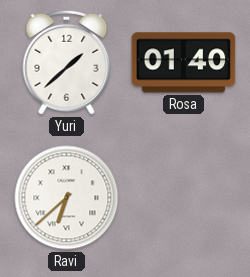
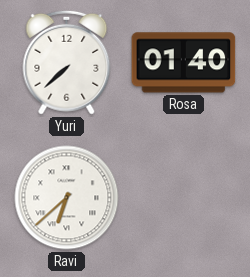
Yuri: 1:38 -> 7:38 (67, 62)
